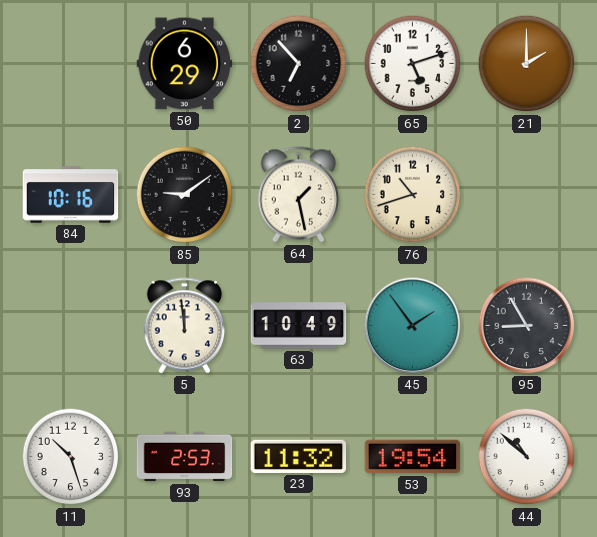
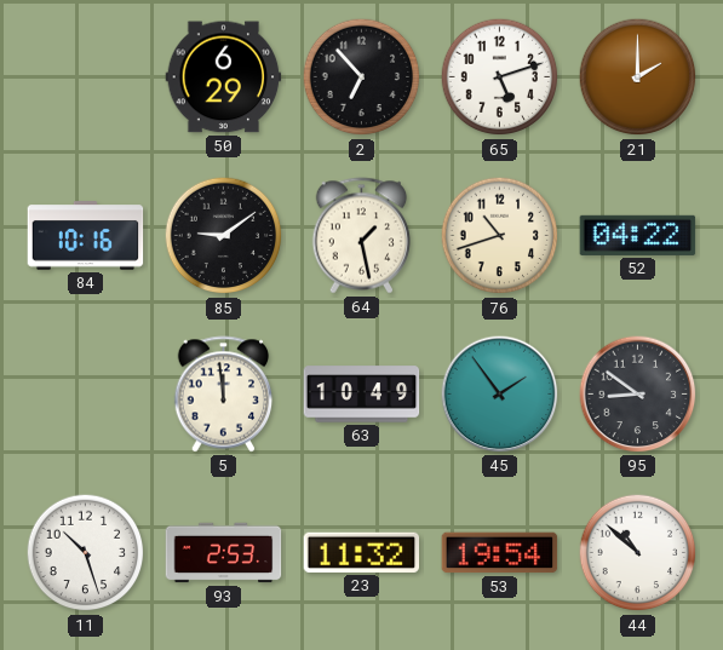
52: none -> 04:22 (638, 235)
95: 8:55 -> 8:51 (638, 395)
